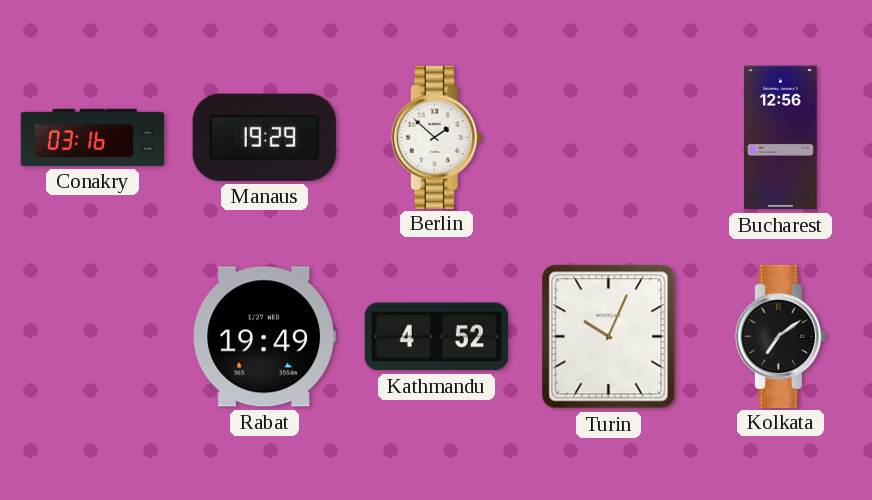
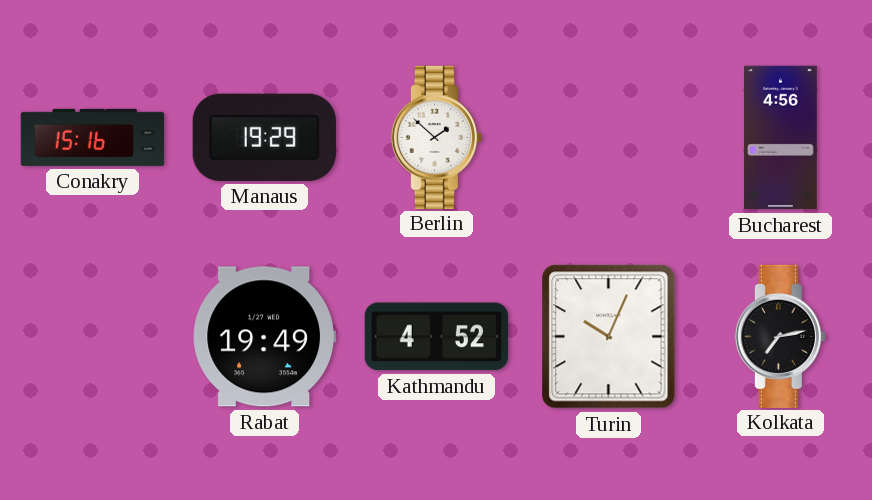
Conakry: 03:16 -> 15:16 (93, 137)
Bucharest: 12:56 -> 4:56 (781, 138)
Kolkata: 7:09 -> 7:13 (780, 336)
